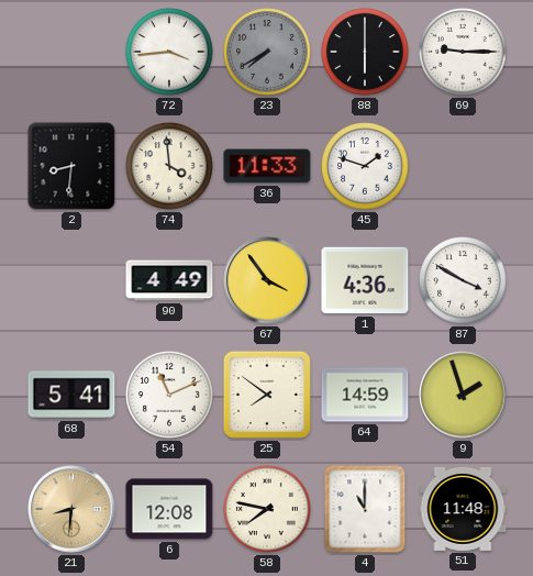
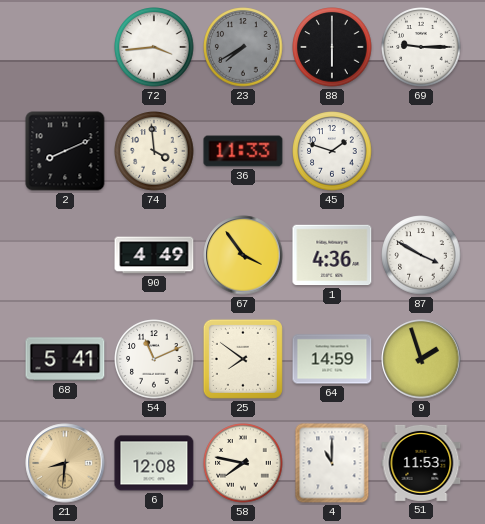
2: 8:31 -> 8:11 (65, 151)
51: 11:48 -> 11:53 (421, 463)
